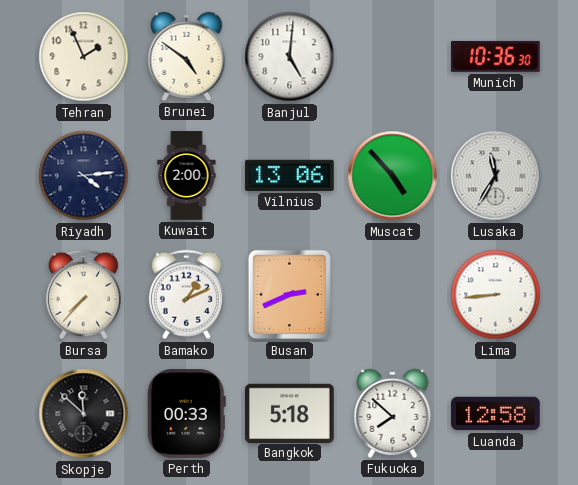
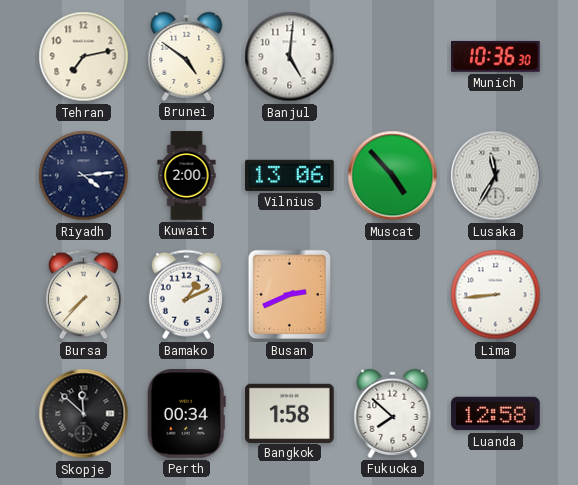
Tehran: 1:56 -> 7:13 (84, 57)
Perth: 00:33 -> 00:34 (186, 414)
Bangkok: 5:18 -> 1:58 (290, 413)
